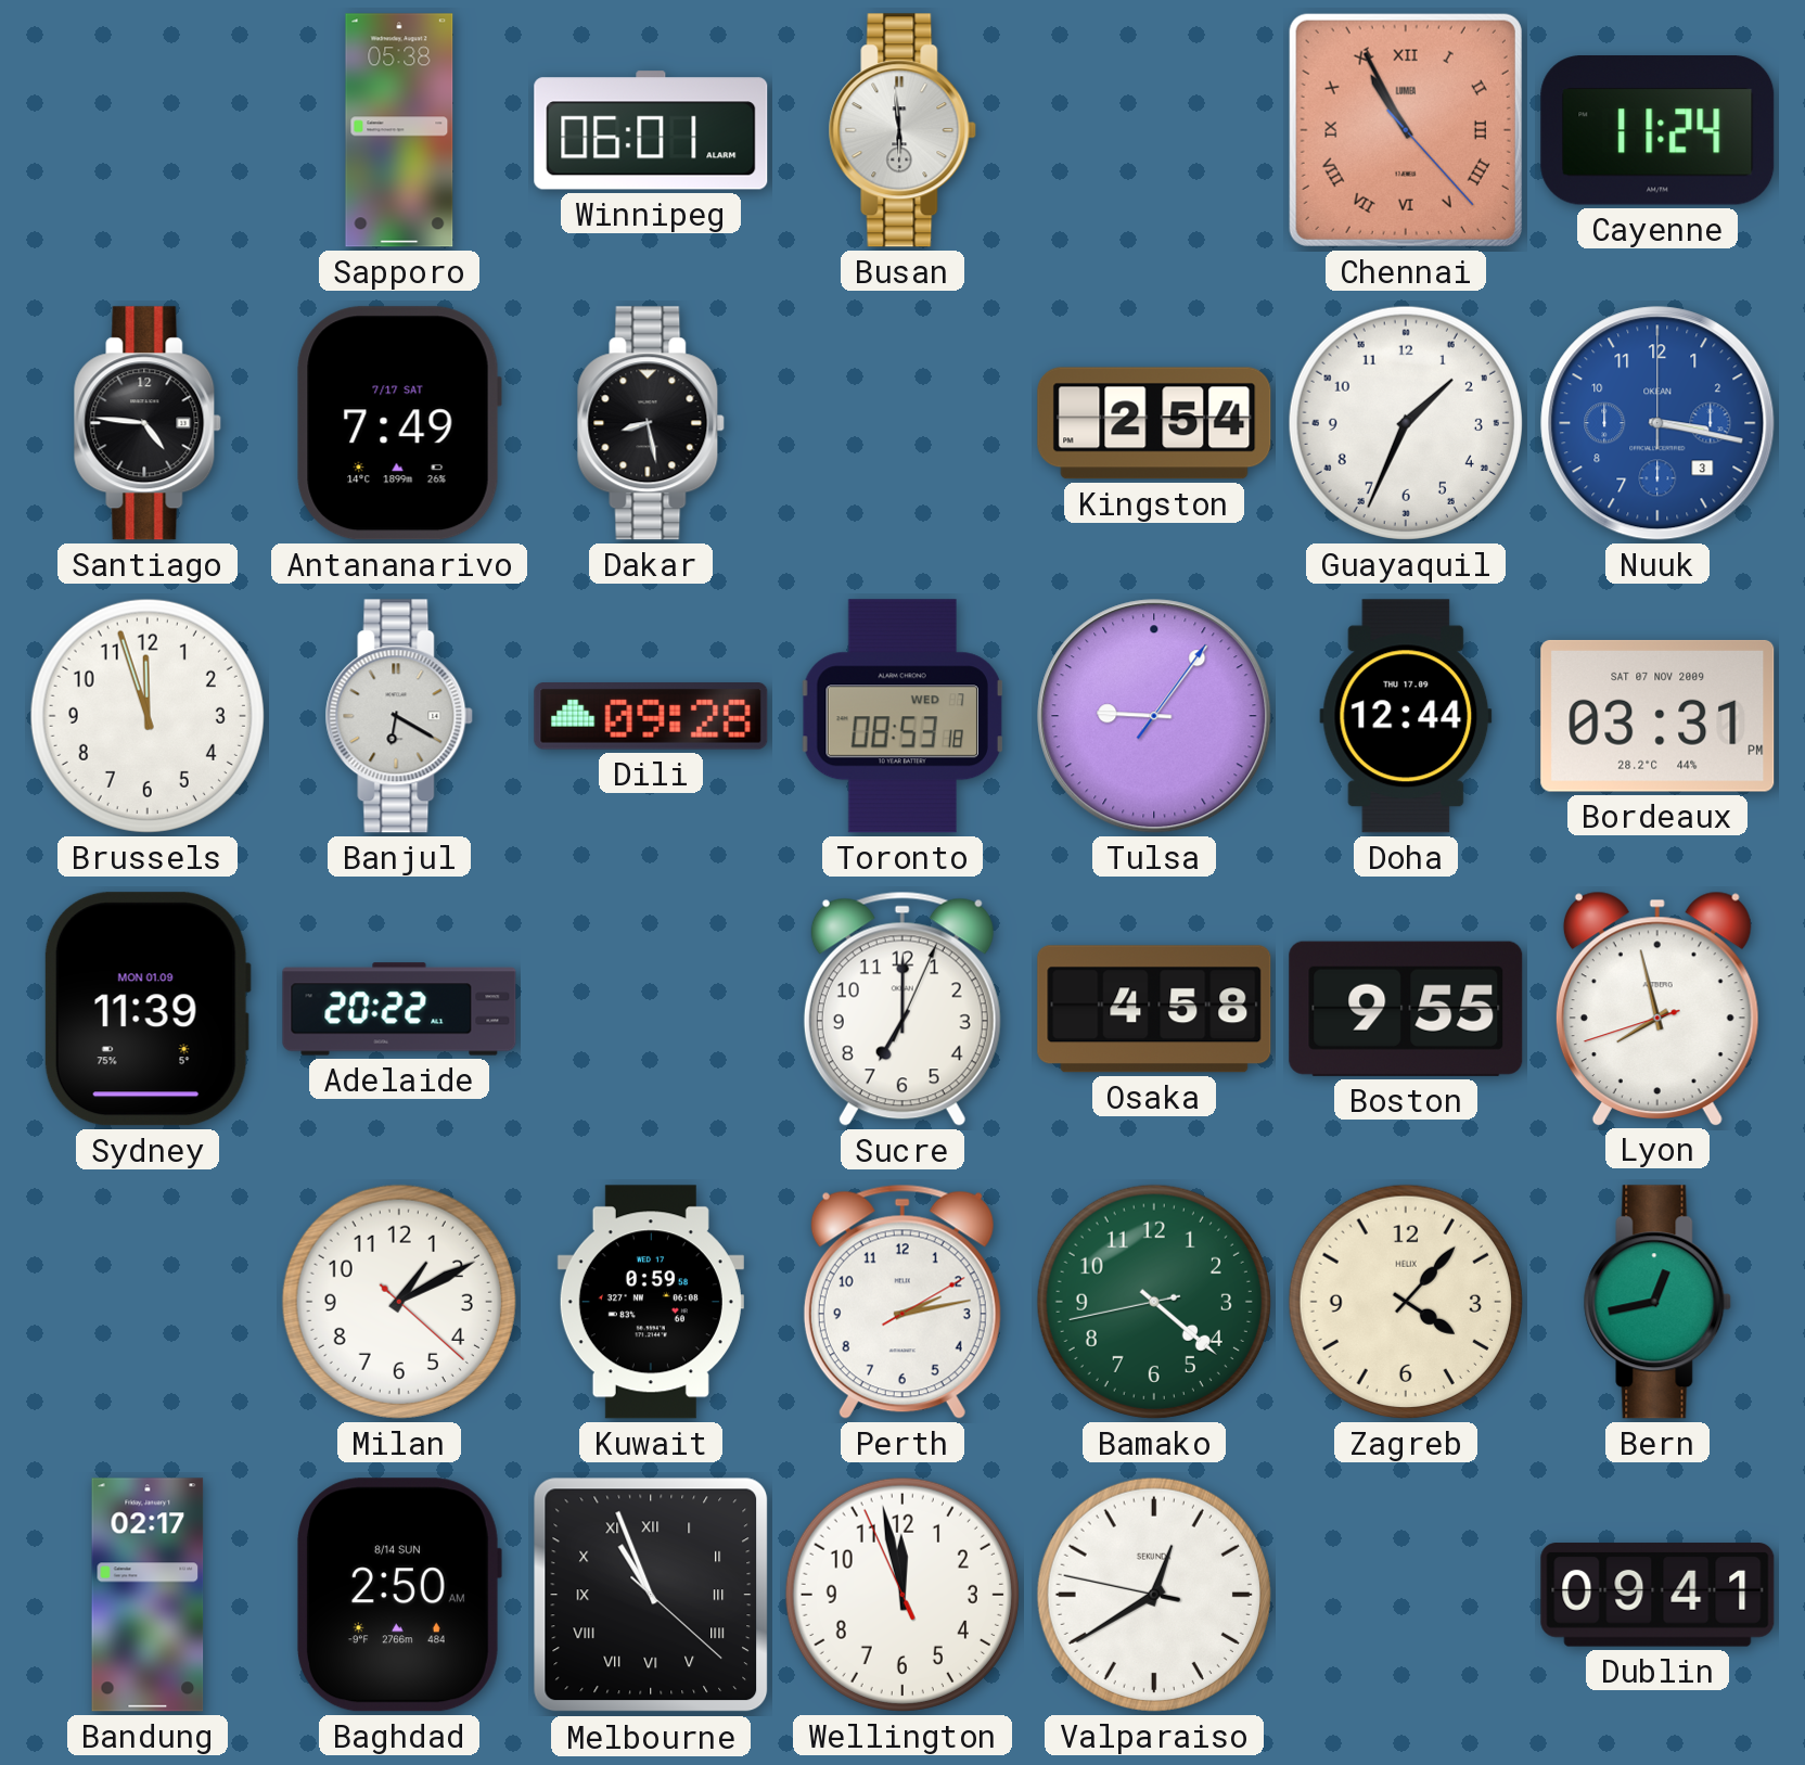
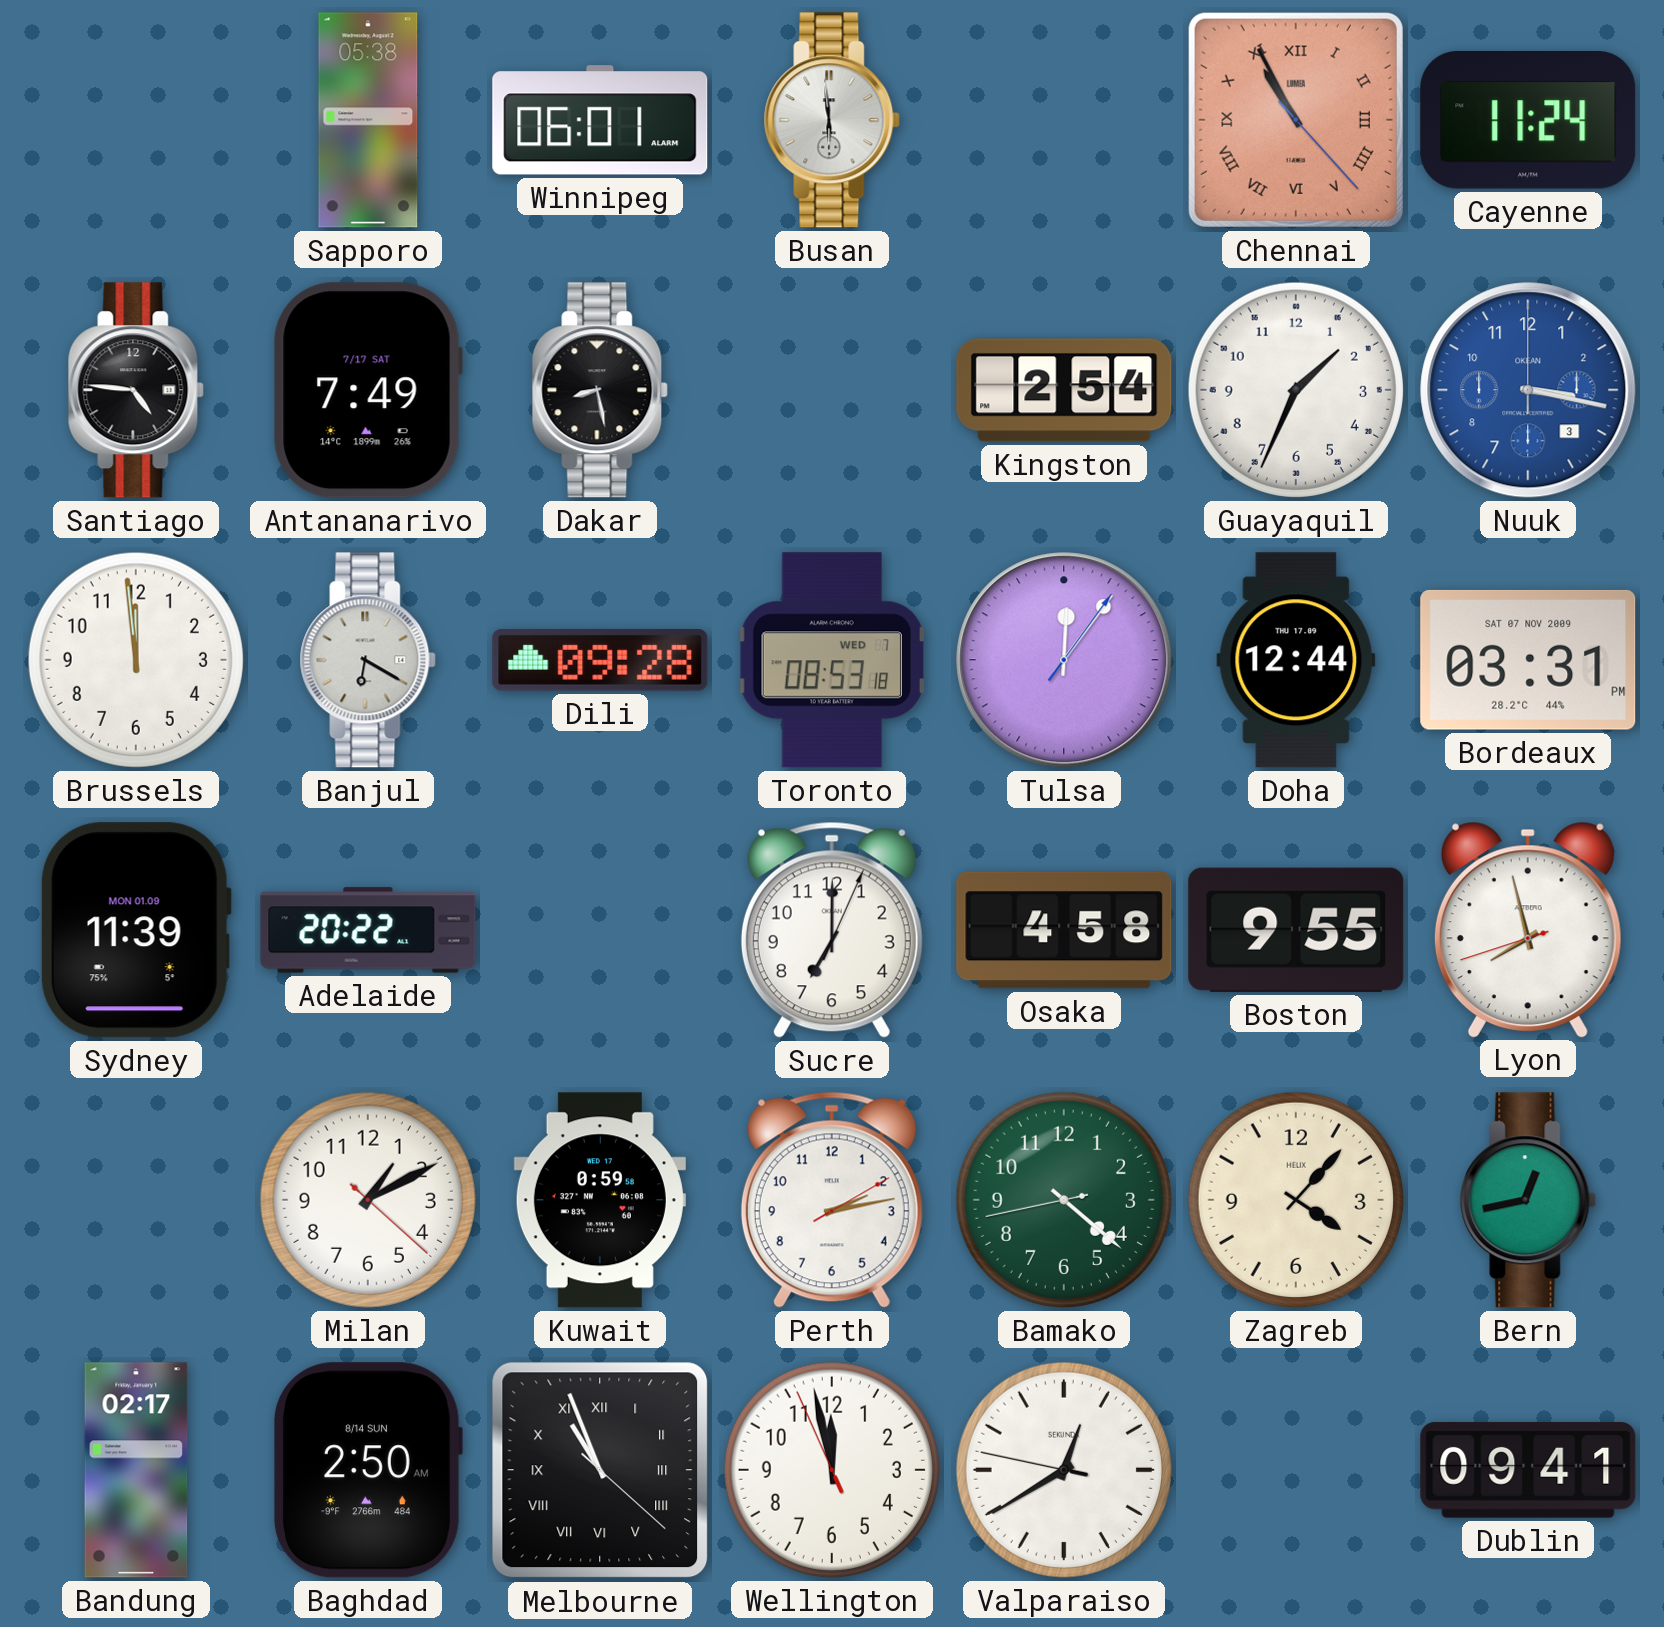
Brussels: 11:57 -> 11:59 (136, 660)
Tulsa: 9:06 -> 12:06 (1064, 660)
